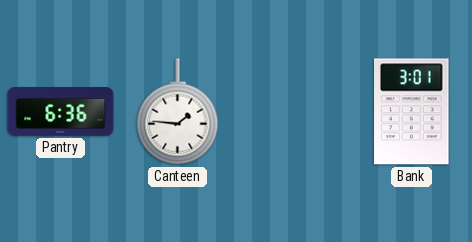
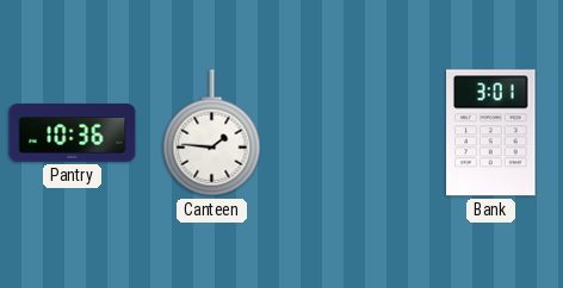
Pantry: 6:36 -> 10:36 (73, 133)
